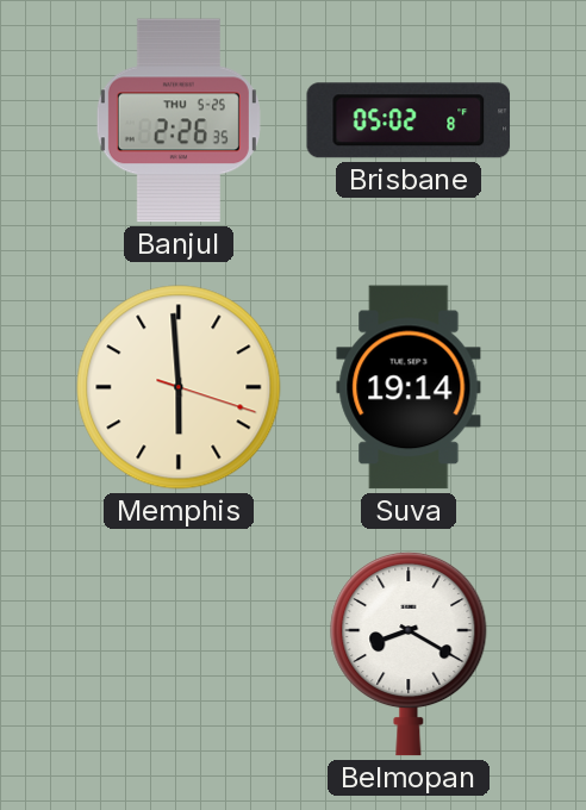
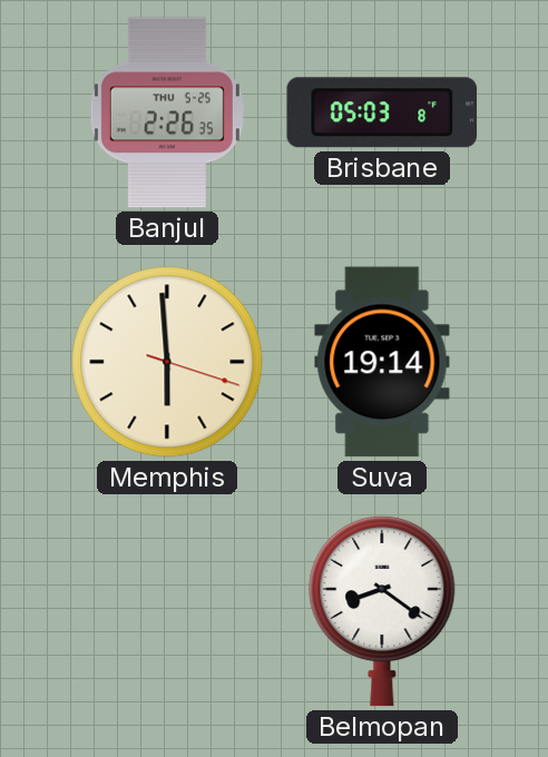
Brisbane: 05:02 -> 05:03 (382, 112)
Belmopan: 8:20 -> 8:21 (382, 611)
